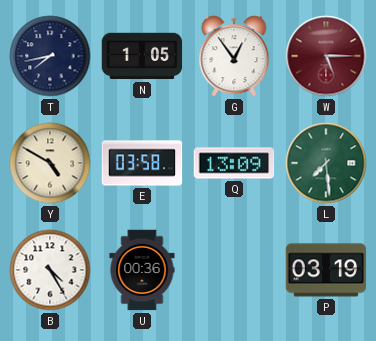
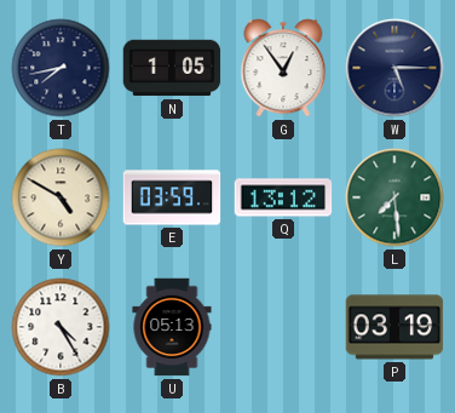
W dial: burgundy -> navy (394, 68)
E: 03:58 -> 03:59 (172, 197)
Q: 13:09 -> 13:12 (283, 197)
U: 00:36 -> 05:13 (172, 327)
